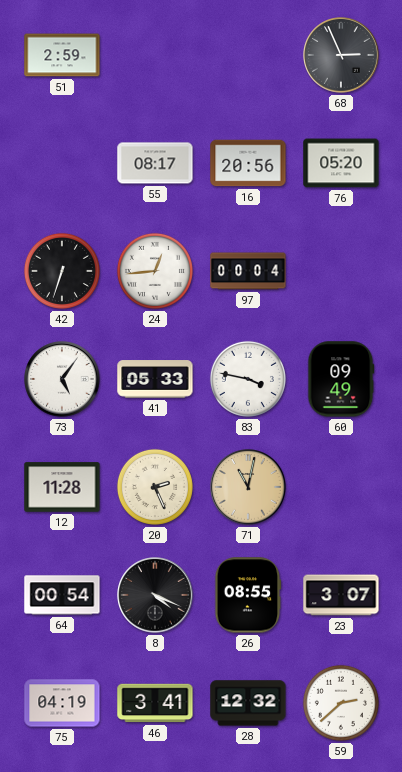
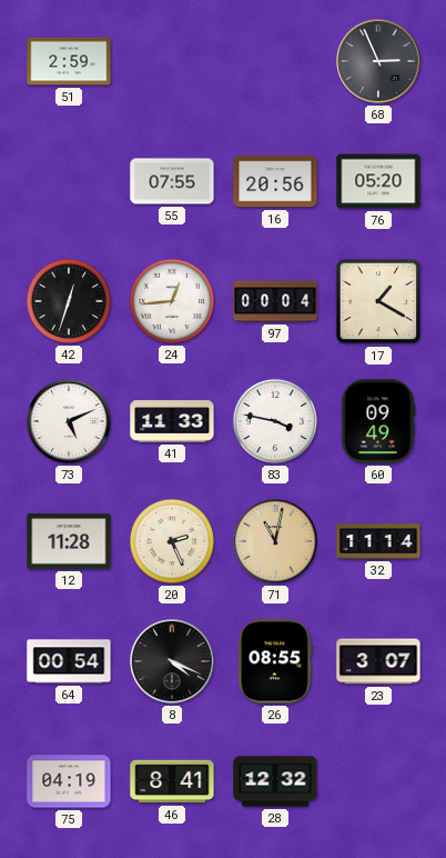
55: 08:17 -> 07:55 (172, 181)
42: 6:33 -> 12:33 (69, 301)
17: none -> 1:20 (378, 301)
73: 5:06 -> 5:11 (69, 421)
41: 05:33 -> 11:33 (172, 421)
32: none -> 11:14 (378, 541)
46: 3:41 -> 8:41 (172, 781)
59: 2:38 -> none (341, 703)
